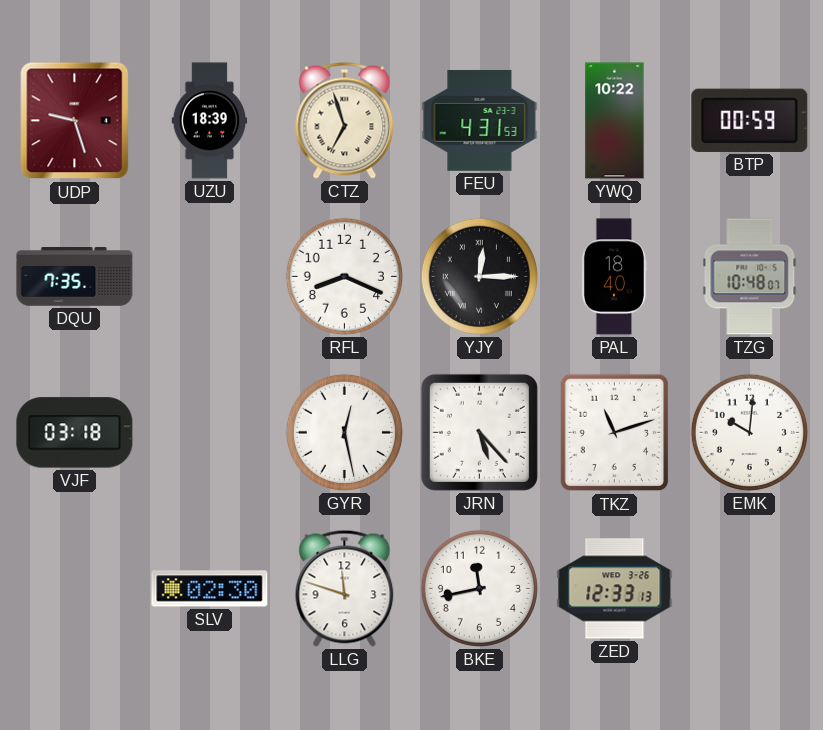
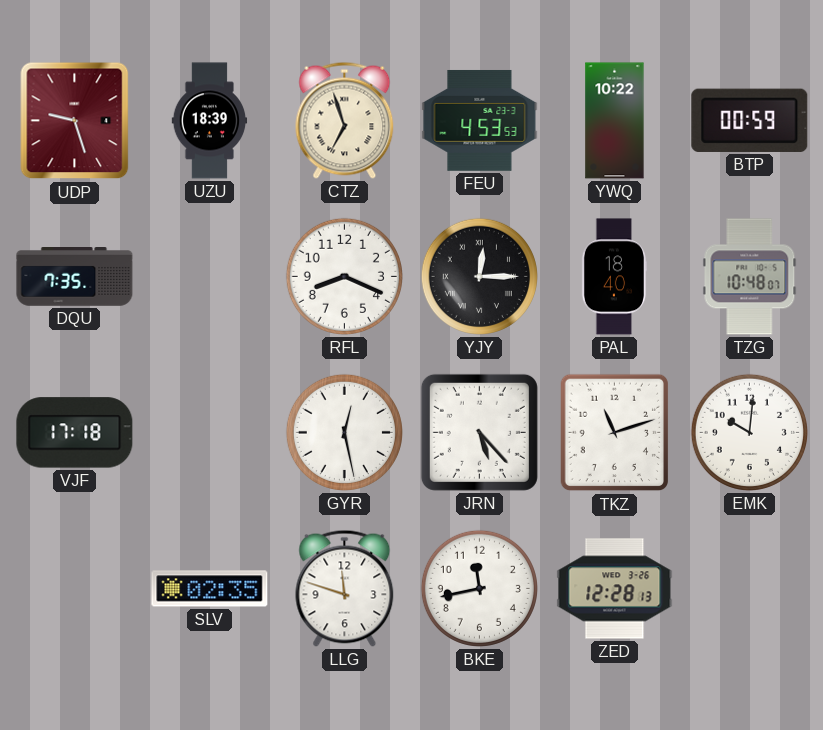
FEU: 4:31 -> 4:53 (480, 120)
VJF: 03:18 -> 17:18 (75, 433)
SLV: 02:30 -> 02:35 (210, 589)
ZED: 12:33 -> 12:28 (615, 589)
